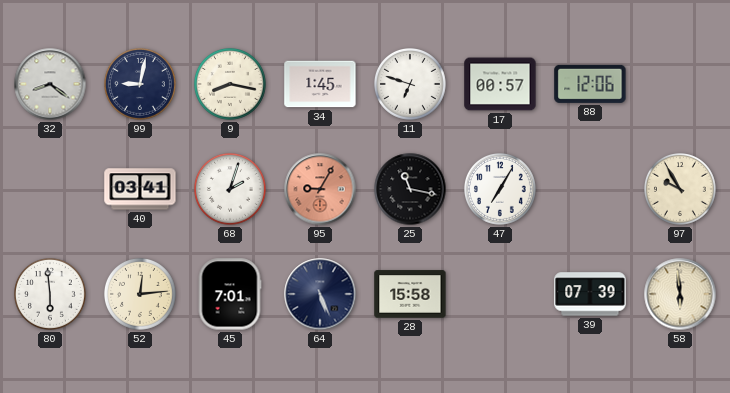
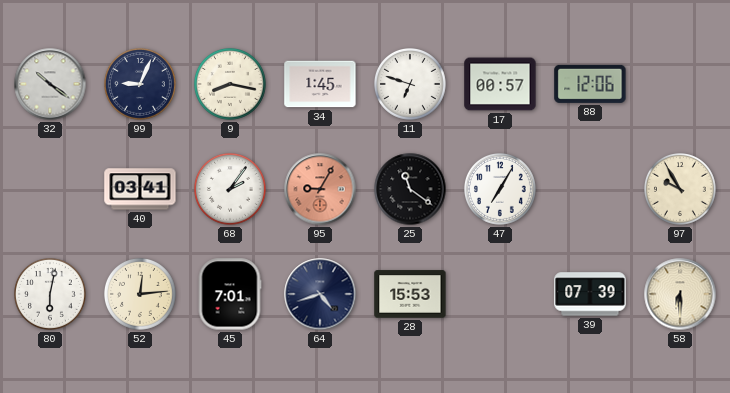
32: 8:21 -> 10:21 (50, 84)
99: 9:02 -> 9:04 (141, 85)
68: 2:03 -> 2:06 (231, 190)
25: 11:17 -> 11:21 (410, 189)
80: 5:59 -> 6:02 (51, 295)
64: 5:26 -> 4:42 (320, 294)
28: 15:58 -> 15:53 (410, 294)
58: 5:59 -> 6:30 (680, 294)
